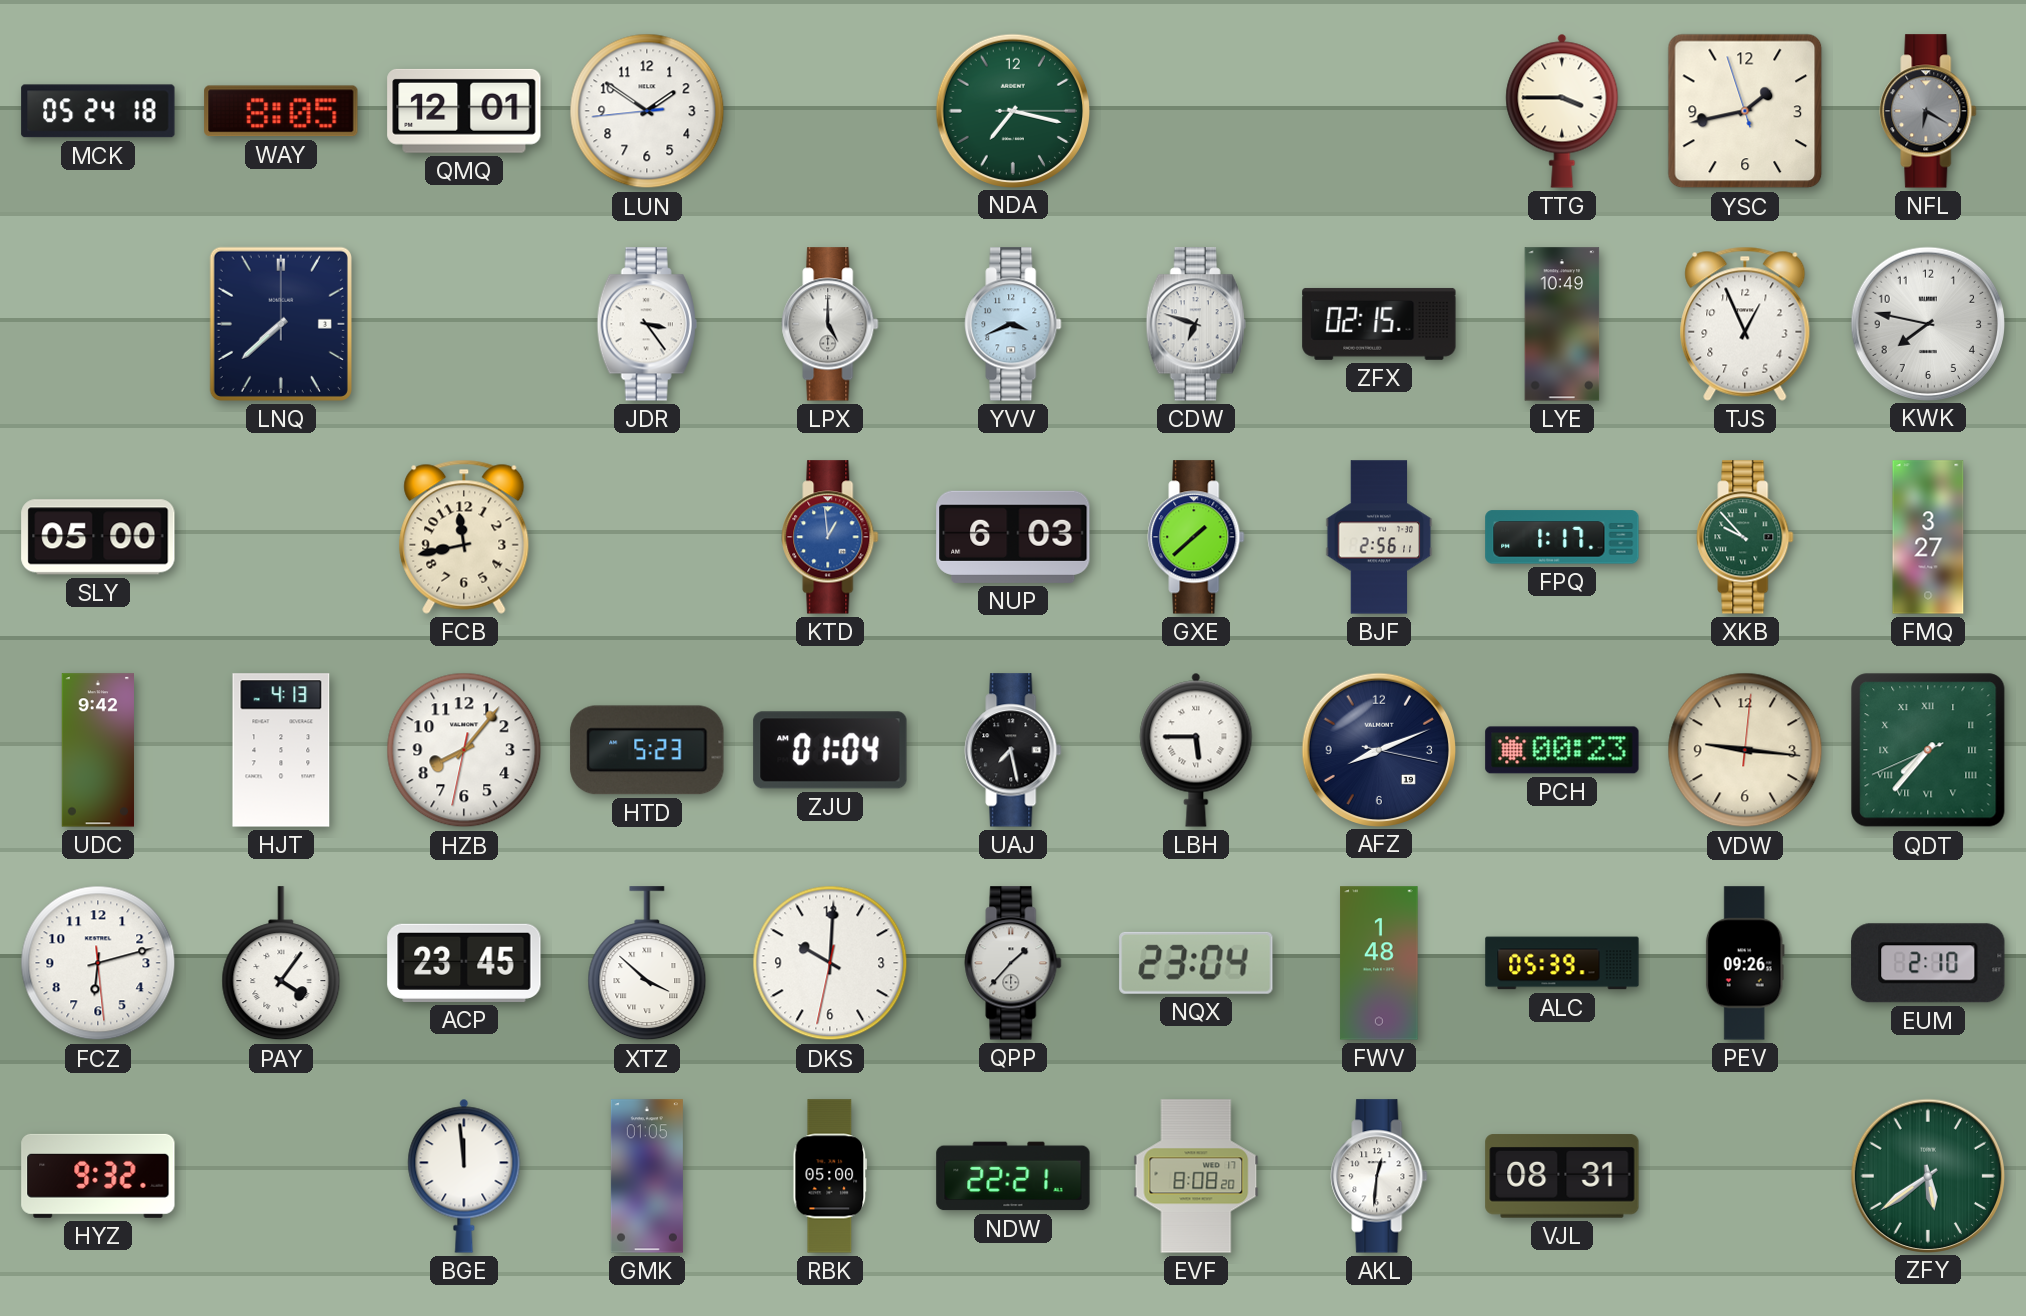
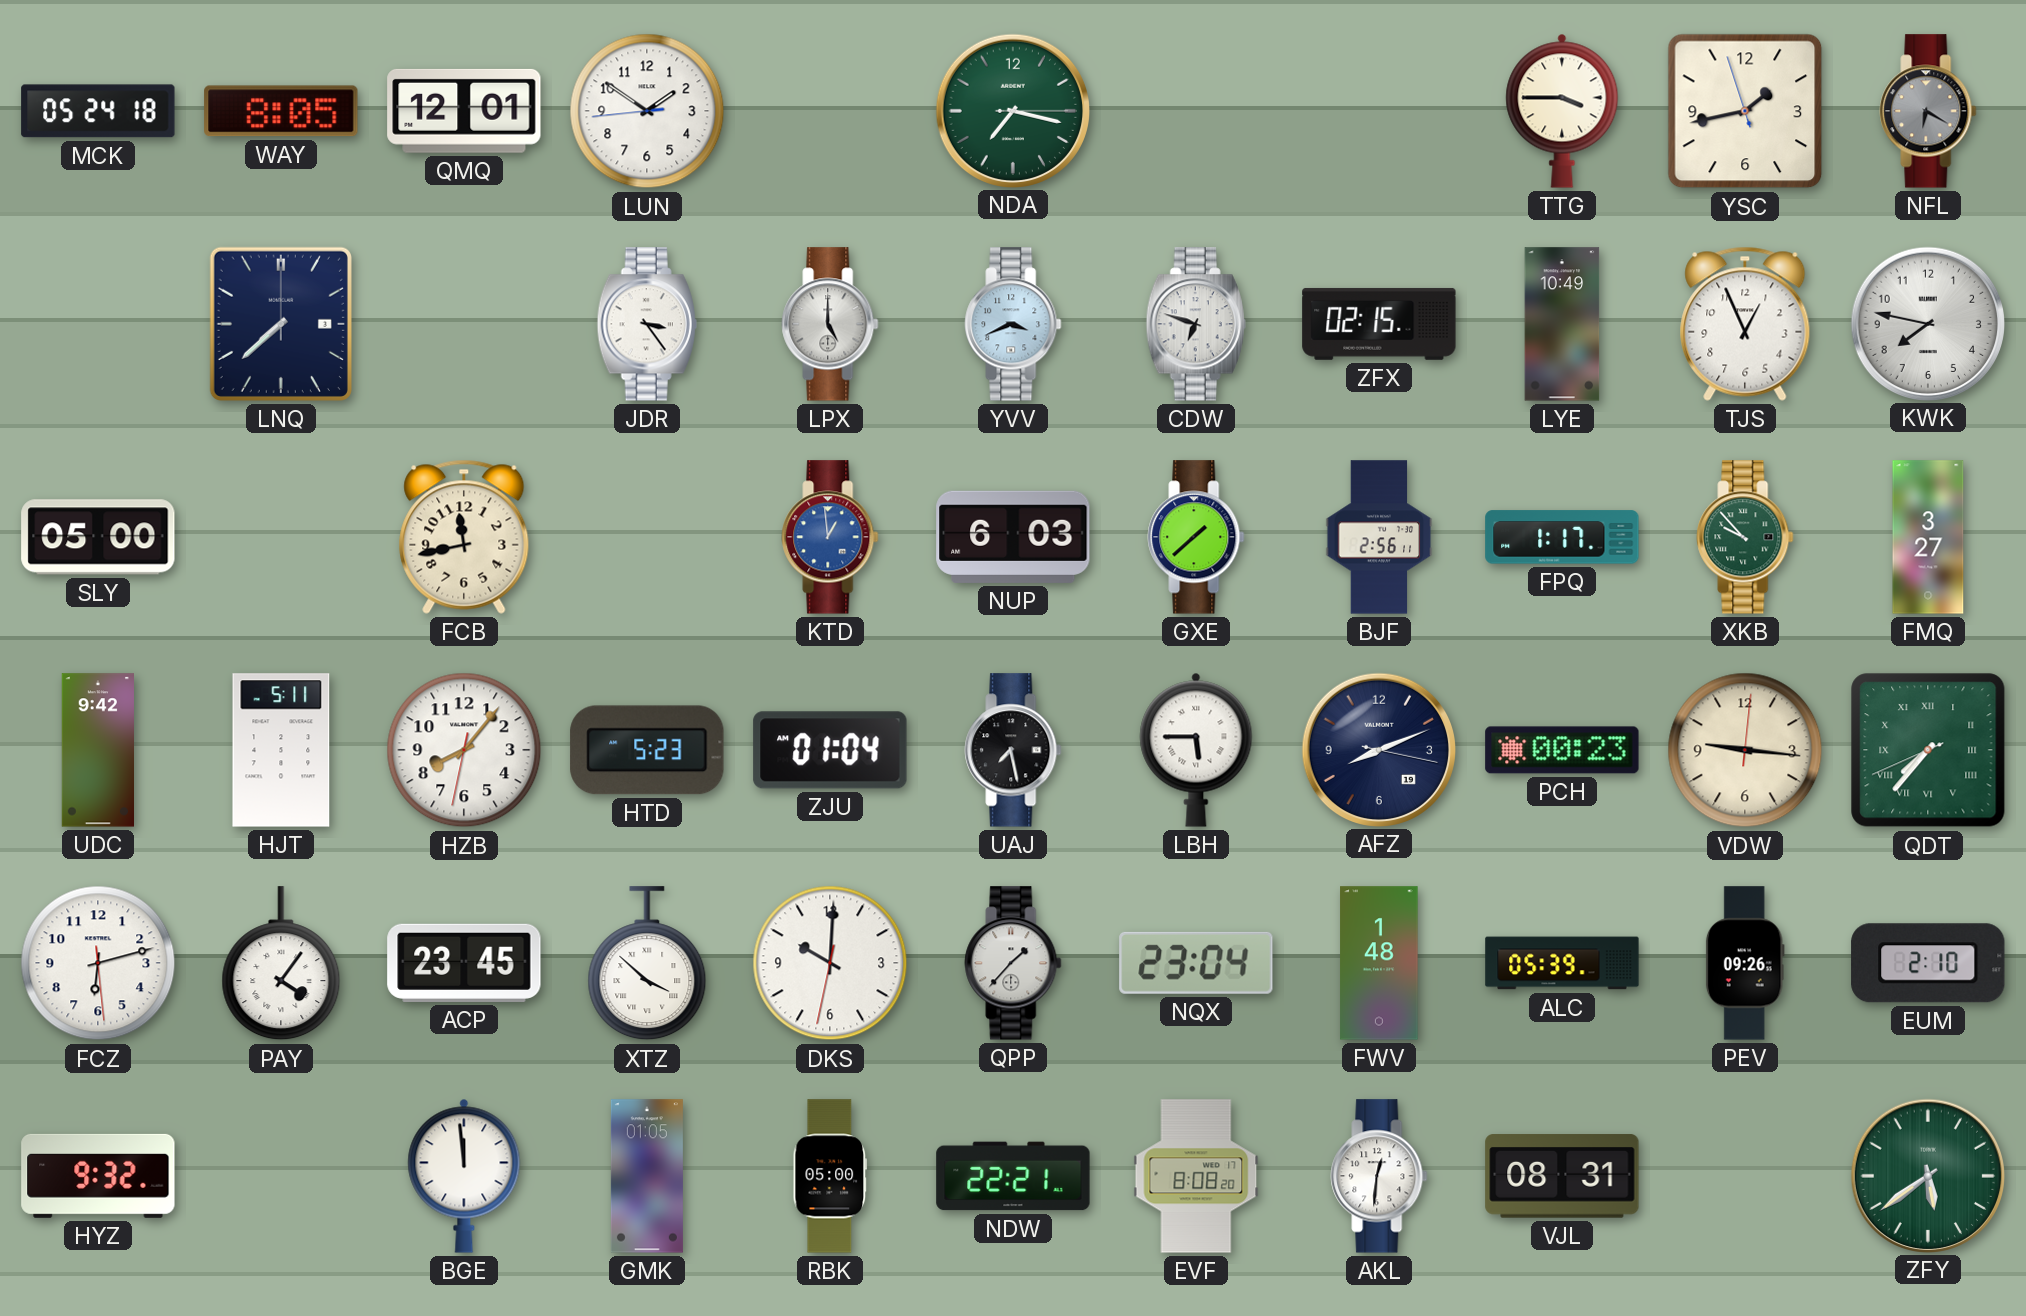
HJT: 4:13 -> 5:11 (281, 750)
